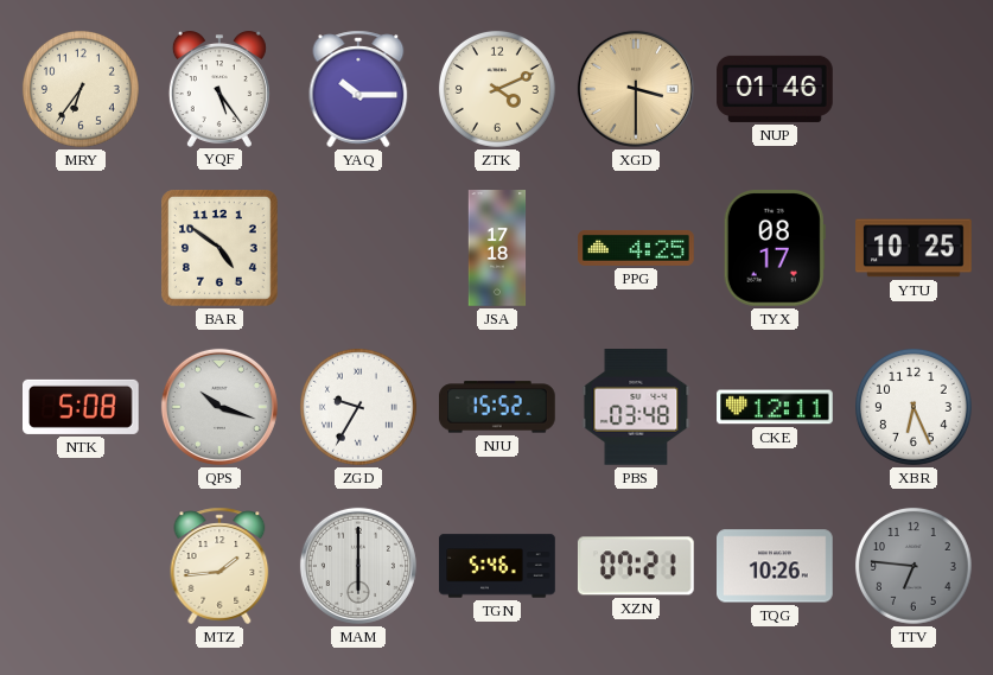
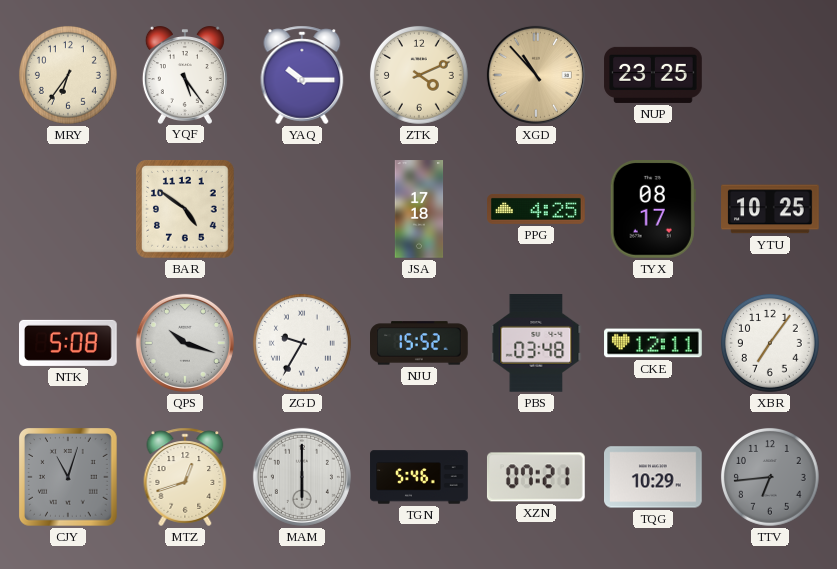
XGD: 3:30 -> 10:53 (536, 75)
NUP: 01:46 -> 23:25 (653, 75)
XBR: 6:26 -> 7:06 (770, 343)
CJY: none -> 11:03 (69, 478)
MTZ: 1:44 -> 12:42 (185, 477)
TQG: 10:26 -> 10:29 (654, 477)
TTV: 6:46 -> 6:44 (770, 477)
